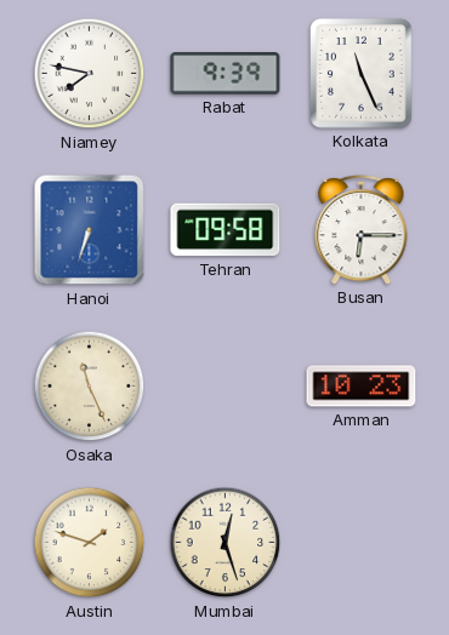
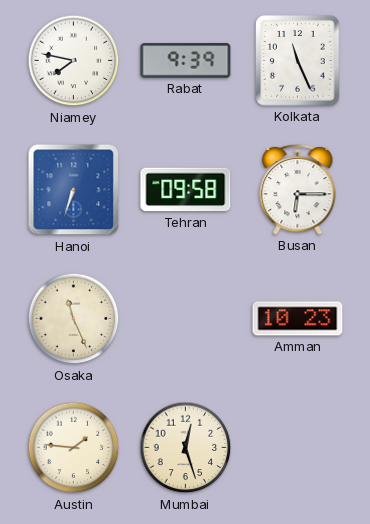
Austin: 1:48 -> 1:46 (74, 448)
